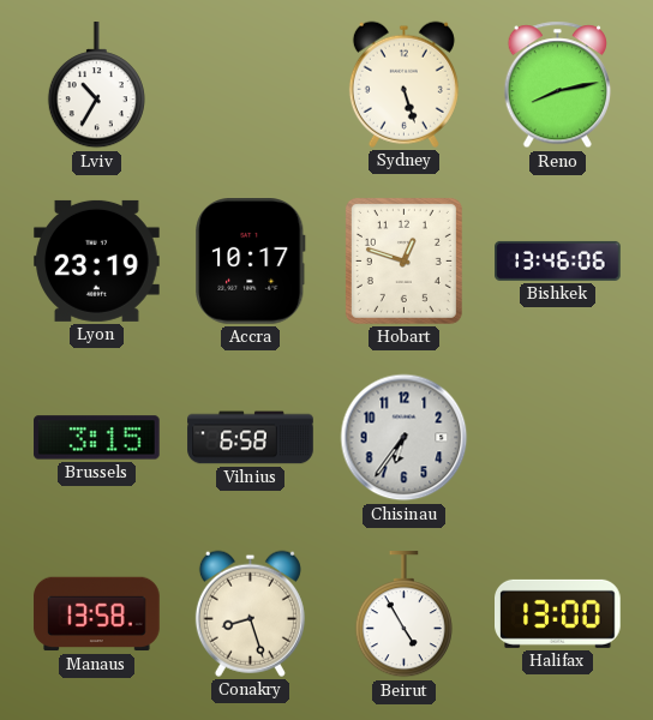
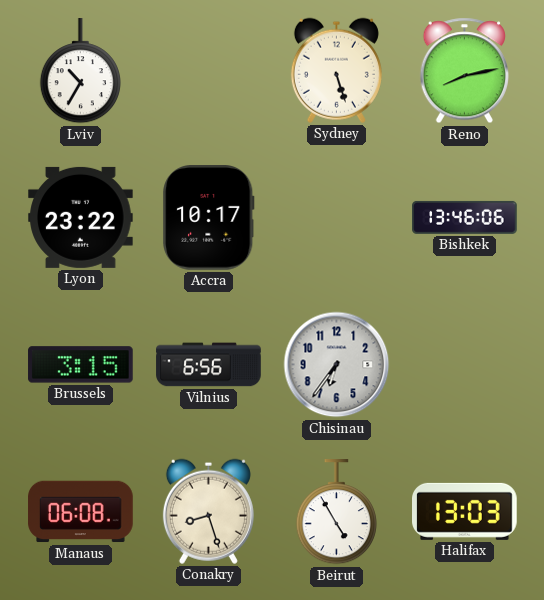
Lyon: 23:19 -> 23:22 (81, 217)
Hobart: 12:48 -> none (403, 260)
Vilnius: 6:58 -> 6:56 (209, 365)
Manaus: 13:58 -> 06:08 (81, 512)
Halifax: 13:00 -> 13:03 (465, 511)
